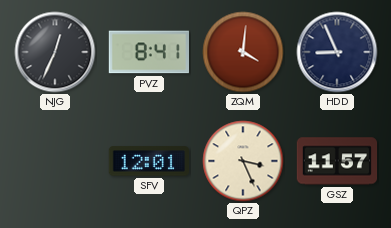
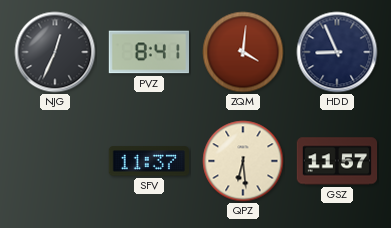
SFV: 12:01 -> 11:37 (148, 161)
QPZ: 3:26 -> 6:29 (243, 161)
